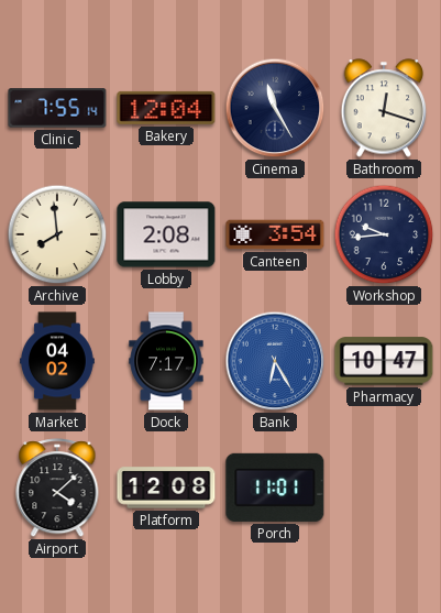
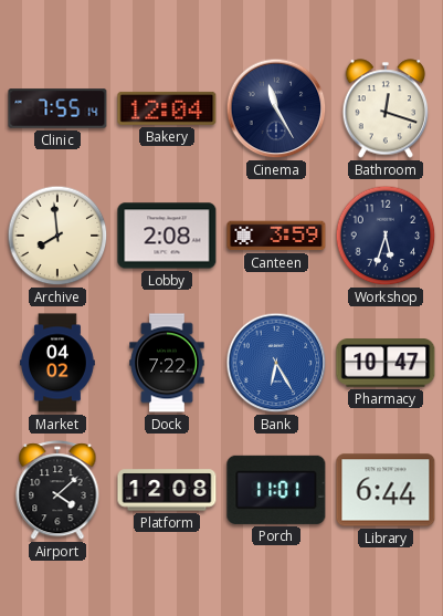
Canteen: 3:54 -> 3:59 (276, 236)
Workshop: 9:44 -> 5:33 (386, 236)
Dock: 7:17 -> 7:22 (167, 363)
Library: none -> 6:44 (386, 490)
